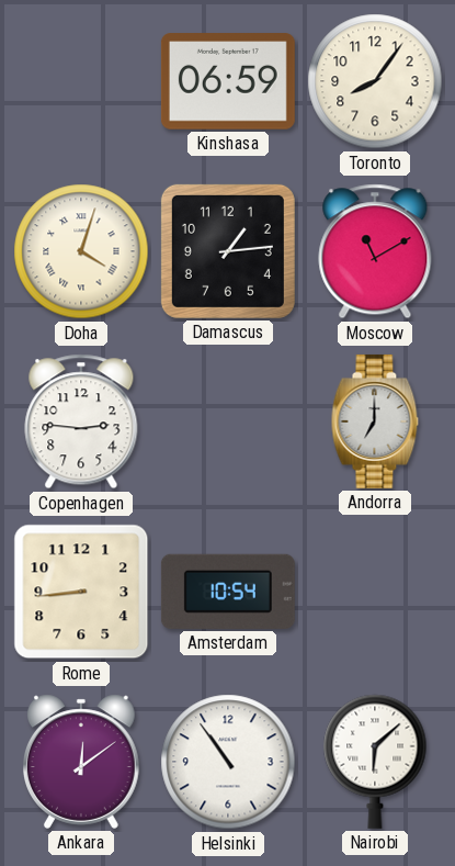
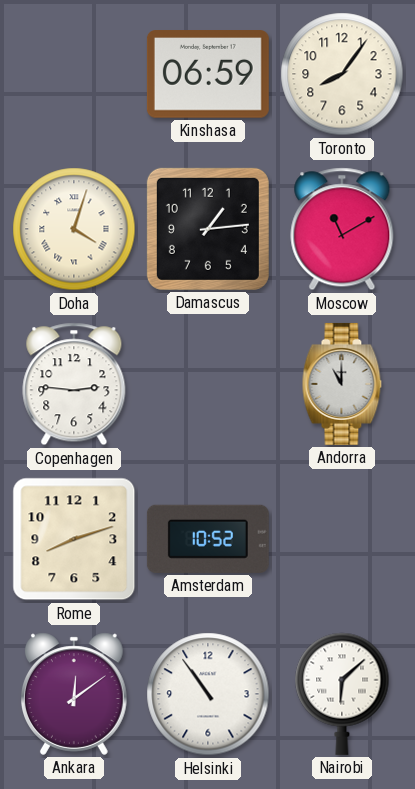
Andorra: 7:00 -> 11:00 (342, 384)
Rome: 8:44 -> 8:12 (74, 539)
Amsterdam: 10:54 -> 10:52 (208, 539)
